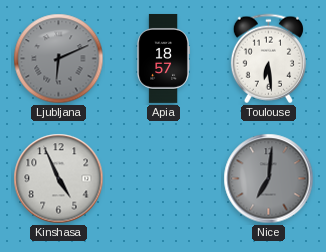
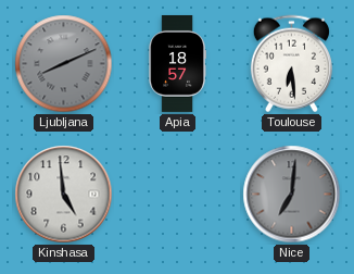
Ljubljana: 6:11 -> 8:11 (64, 64)
Kinshasa: 4:56 -> 4:59 (64, 195)
